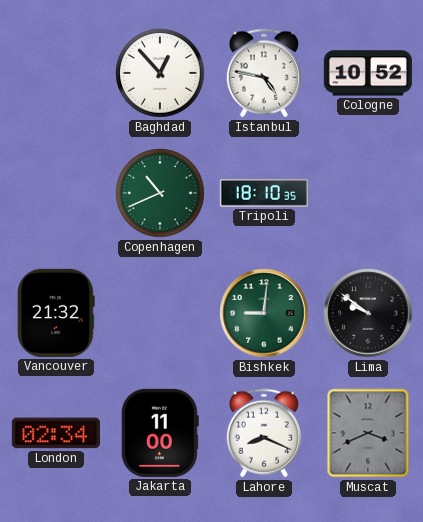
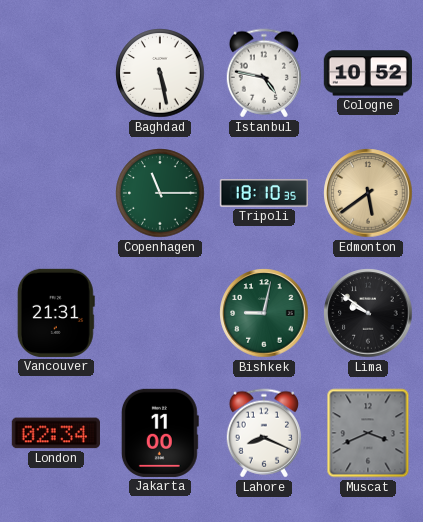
Baghdad: 12:53 -> 5:28 (160, 73)
Copenhagen: 10:41 -> 11:15 (160, 193)
Edmonton: none -> 5:39 (368, 193)
Vancouver: 21:32 -> 21:31 (56, 313)
Bishkek: 9:01 -> 9:02 (264, 313)
